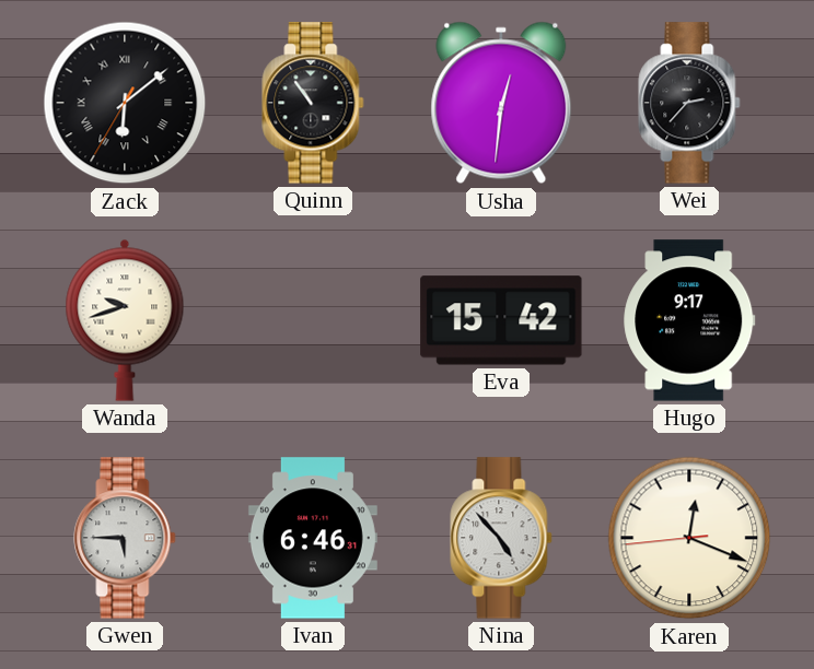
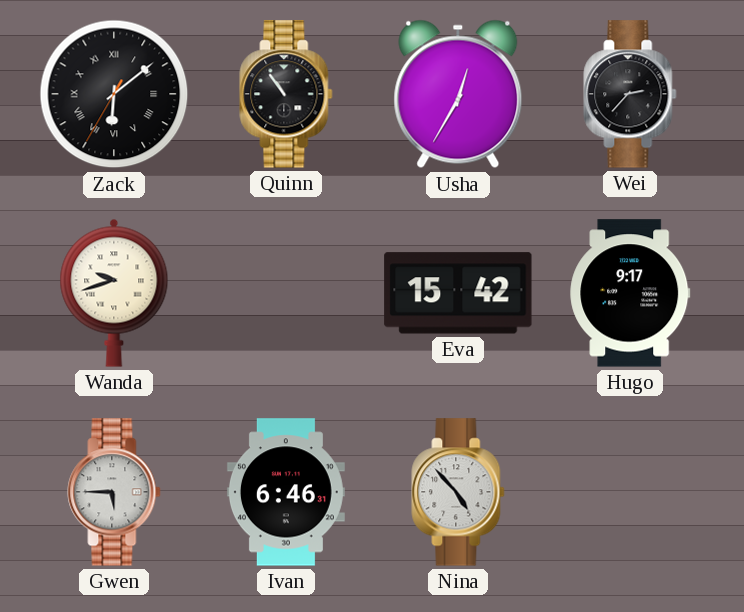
Usha: 12:31 -> 12:35 (458, 94)
Karen: 12:18 -> none (689, 538)
